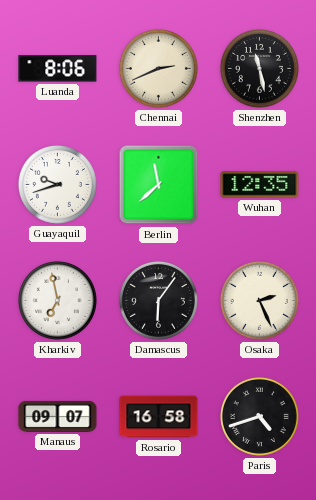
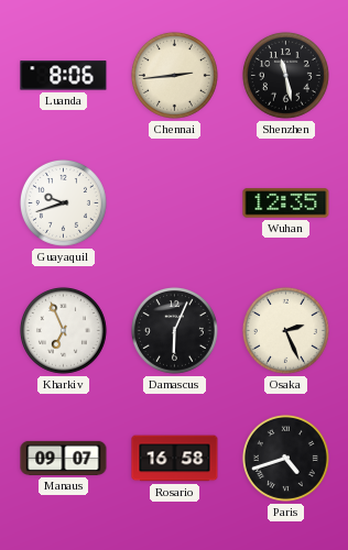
Chennai: 2:41 -> 2:44 (174, 75)
Berlin: 11:38 -> none (159, 185)
Kharkiv: 6:58 -> 6:56 (63, 330)
Damascus: 6:06 -> 6:04 (174, 330)
